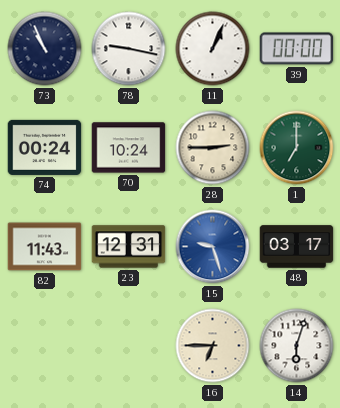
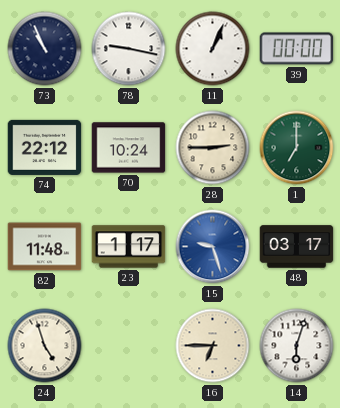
74: 00:24 -> 22:12 (45, 147)
82: 11:43 -> 11:48 (45, 247)
23: 12:31 -> 1:17 (129, 247)
24: none -> 4:57 (45, 346)
